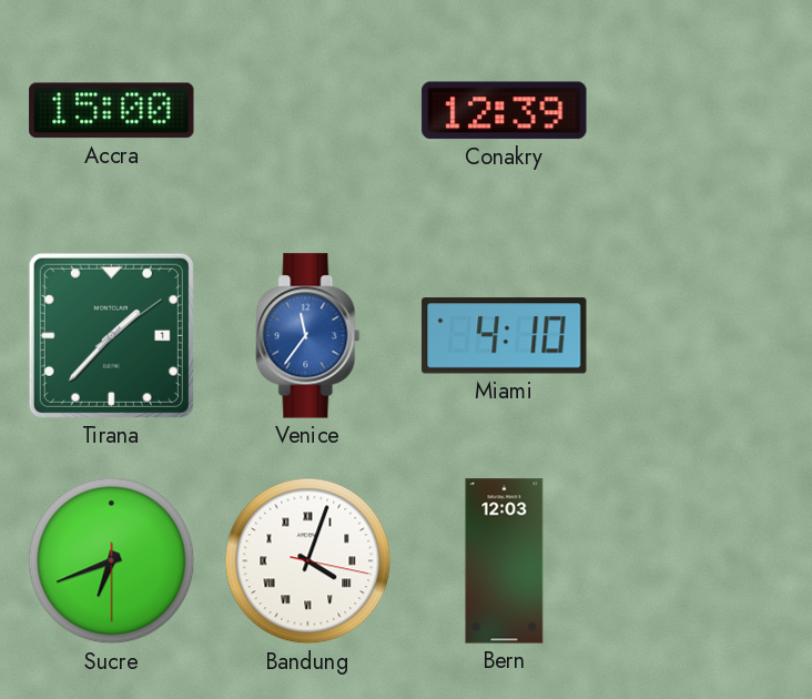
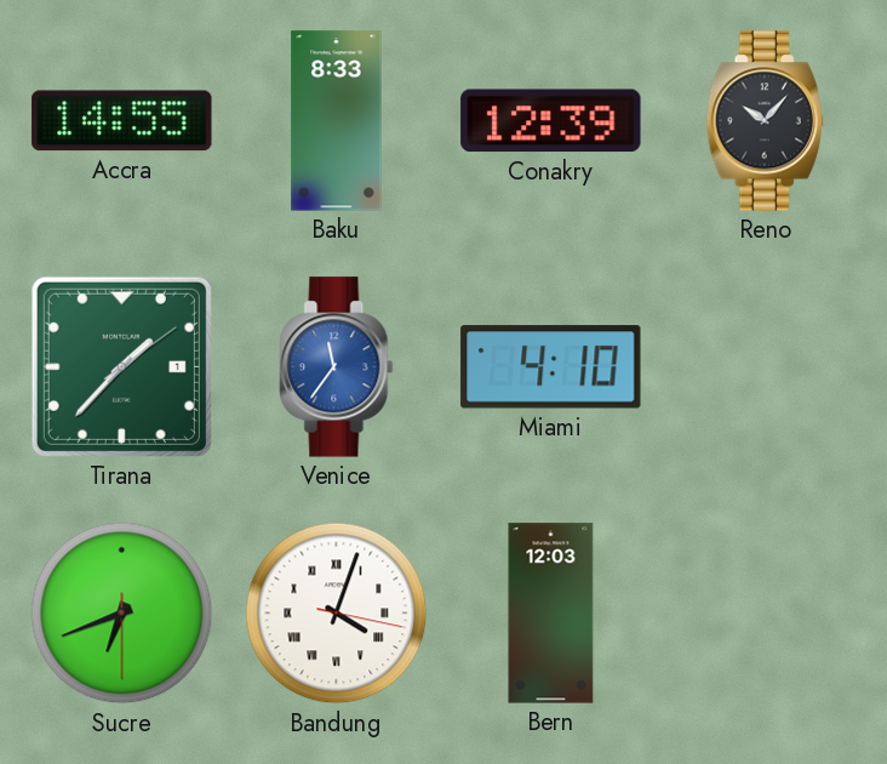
Accra: 15:00 -> 14:55 (122, 121)
Baku: none -> 8:33 (337, 121)
Reno: none -> 10:07 (765, 121)
